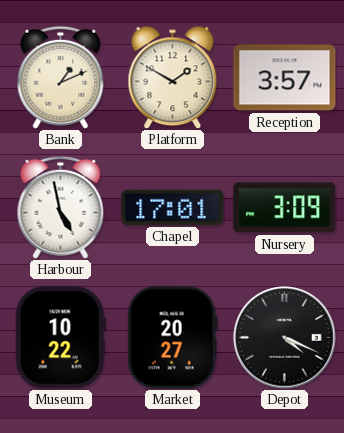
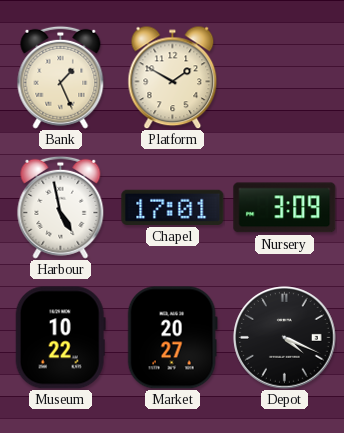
Bank: 1:11 -> 1:26 (61, 77)
Reception: 3:57 -> none (285, 78)
